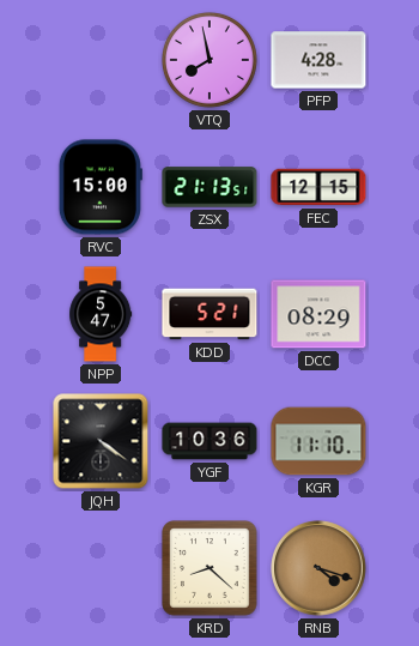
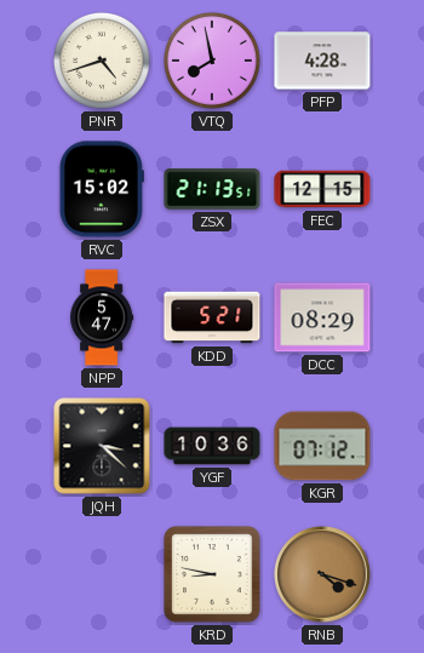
PNR: none -> 4:42 (102, 61)
RVC: 15:00 -> 15:02 (102, 189)
JQH: 4:21 -> 3:22 (102, 446)
KGR: 11:10 -> 07:12 (322, 446)
KRD: 8:22 -> 8:47 (213, 575)
